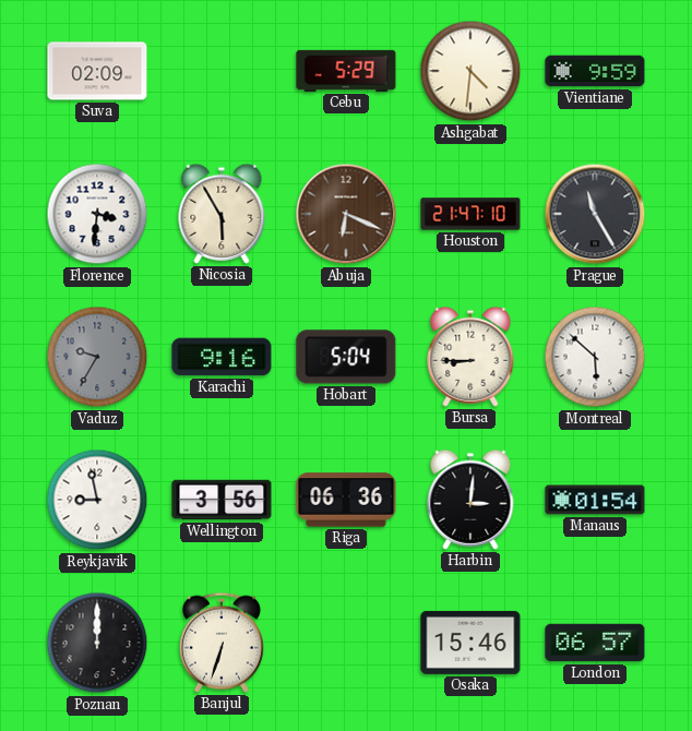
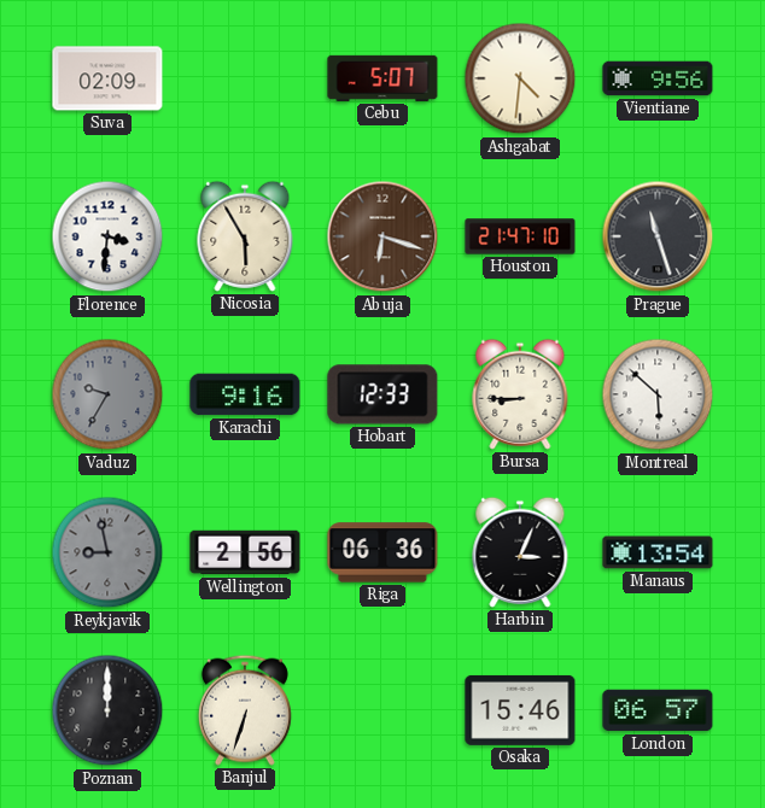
Cebu: 5:29 -> 5:07 (382, 78)
Vientiane: 9:59 -> 9:56 (658, 78)
Abuja: 6:19 -> 6:18 (382, 236)
Prague: 11:25 -> 11:27 (658, 236)
Hobart: 5:04 -> 12:33 (382, 394)
Reykjavik dial: white -> grey (107, 552)
Wellington: 3:56 -> 2:56 (245, 552)
Harbin: 3:01 -> 3:04 (520, 552)
Manaus: 01:54 -> 13:54 (658, 552)
